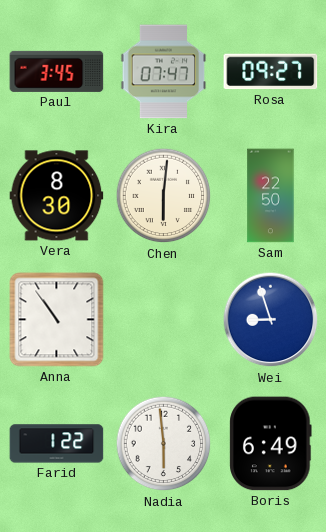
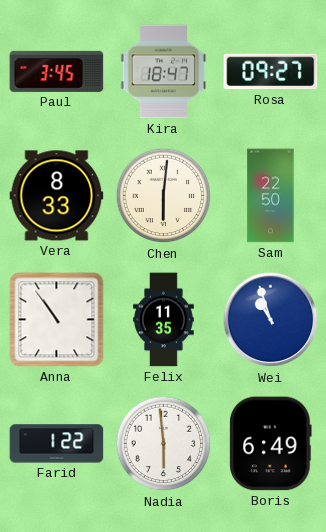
Kira: 07:47 -> 18:47 (164, 72)
Vera: 8:30 -> 8:33 (57, 196)
Felix: none -> 11:35 (164, 320)
Wei: 8:57 -> 10:57 (271, 320)
